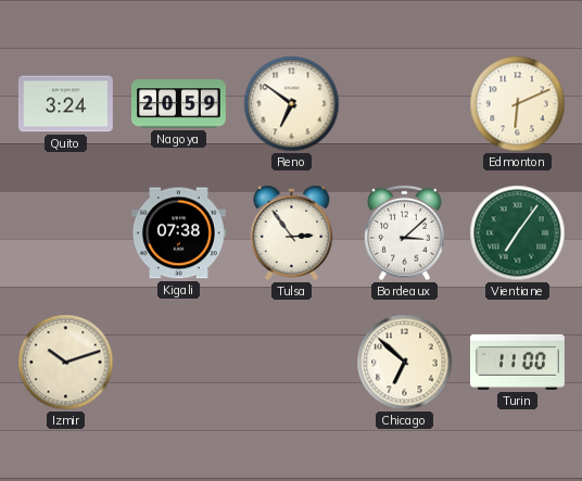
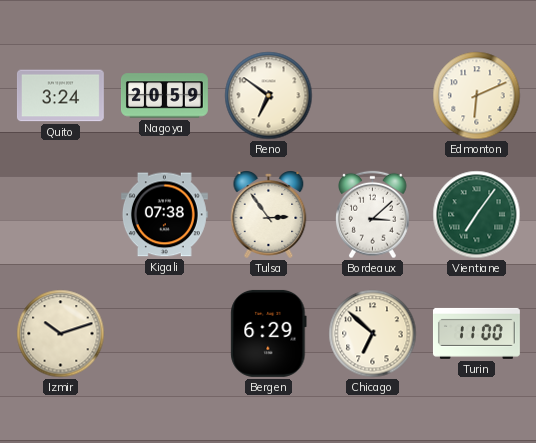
Bergen: none -> 6:29 (269, 333)
